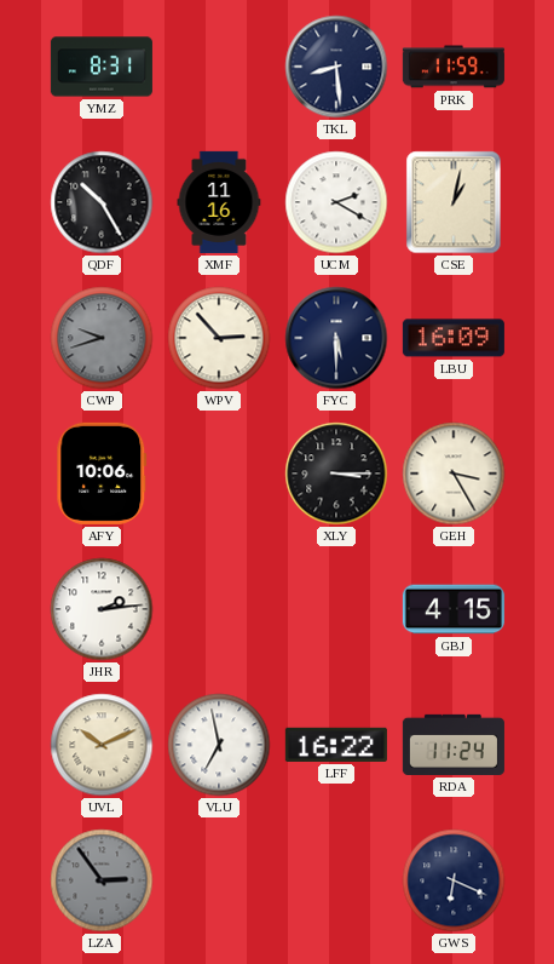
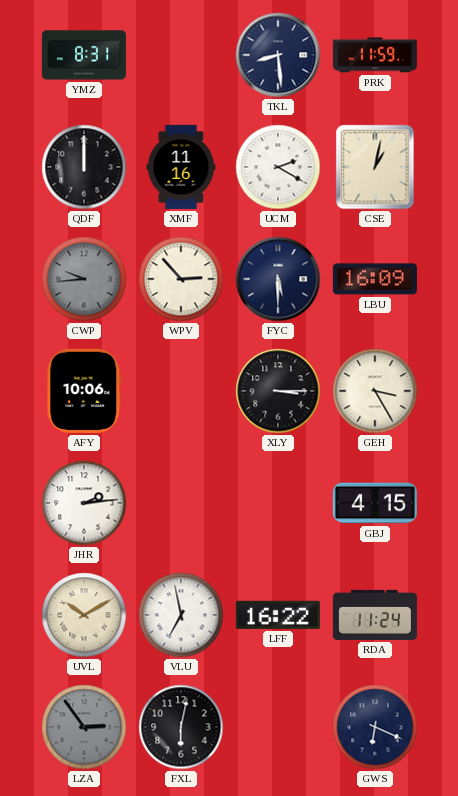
QDF: 10:25 -> 12:00 (84, 167)
CWP: 9:42 -> 9:44 (84, 279)
UVL: 10:11 -> 10:10 (84, 615)
FXL: none -> 6:02 (181, 727)
